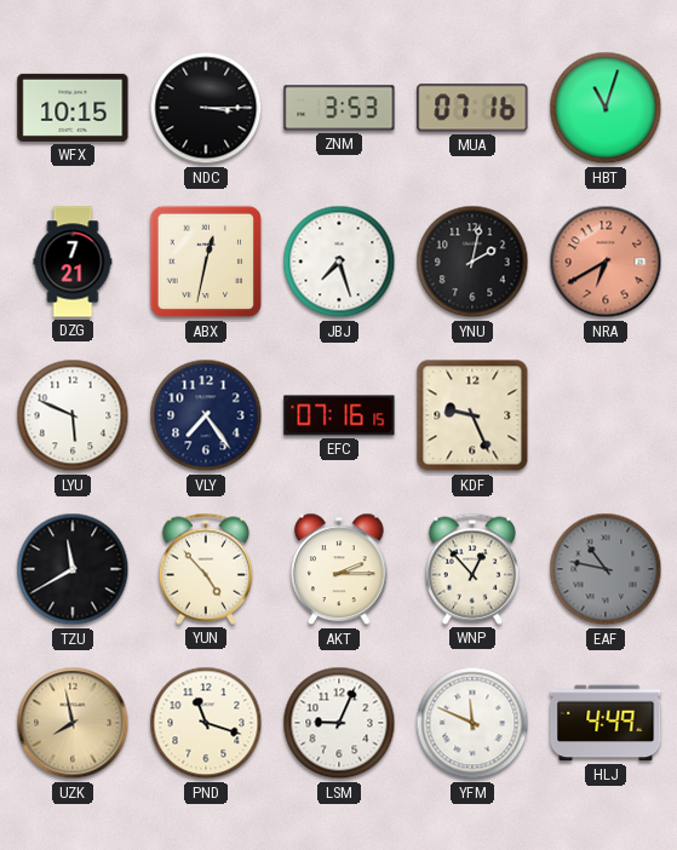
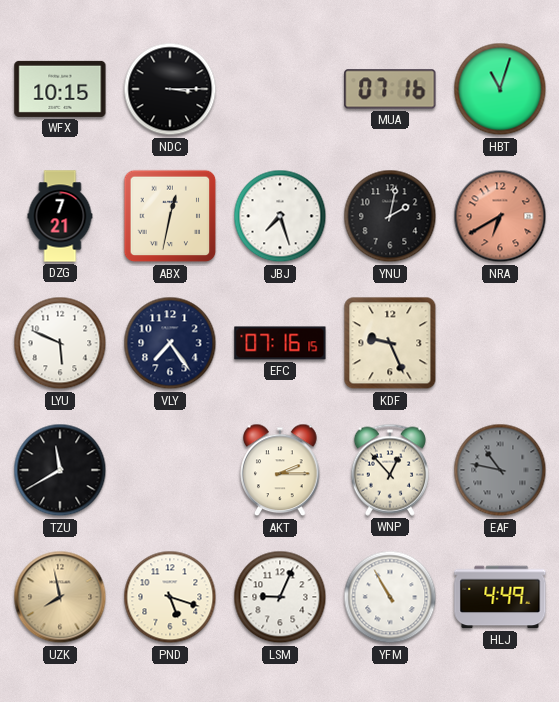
ZNM: 3:53 -> none (339, 108)
YUN: 4:53 -> none (206, 569)
PND: 11:18 -> 5:18 (170, 597)
YFM: 11:49 -> 10:55 (390, 597)
